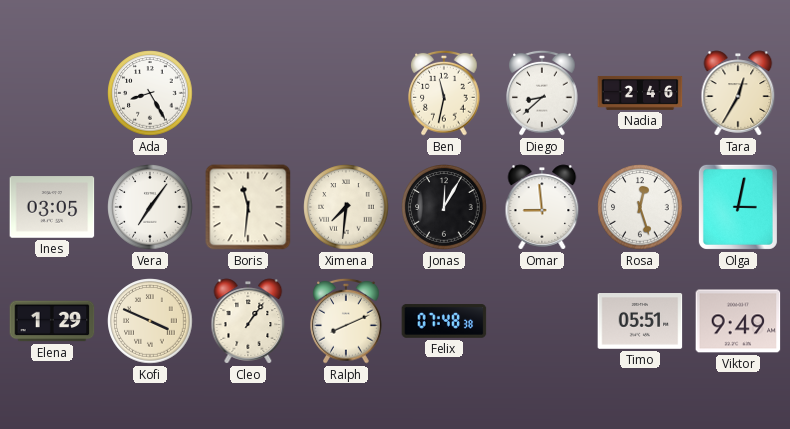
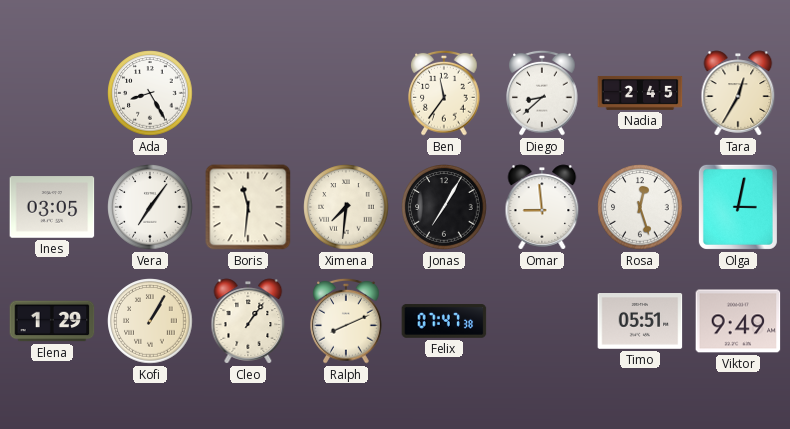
Ben: 11:32 -> 11:36 (444, 93)
Nadia: 2:46 -> 2:45 (640, 93)
Jonas: 12:05 -> 7:05 (444, 207)
Kofi: 3:49 -> 1:05 (150, 321)
Felix: 07:48 -> 07:47 (444, 322)
